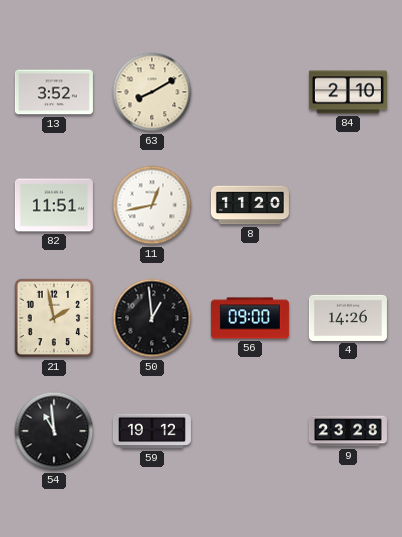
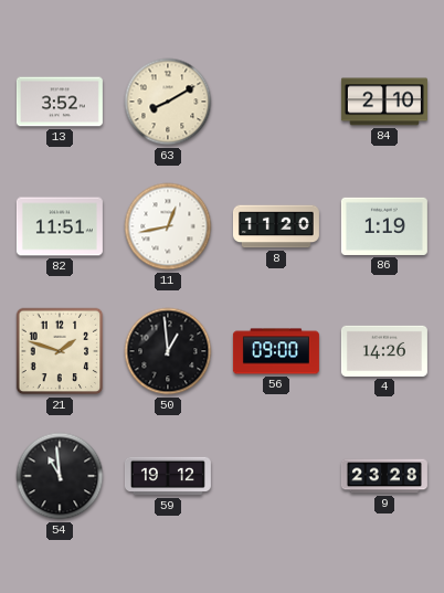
86: none -> 1:19 (384, 226)
21: 1:58 -> 1:48 (60, 351)
